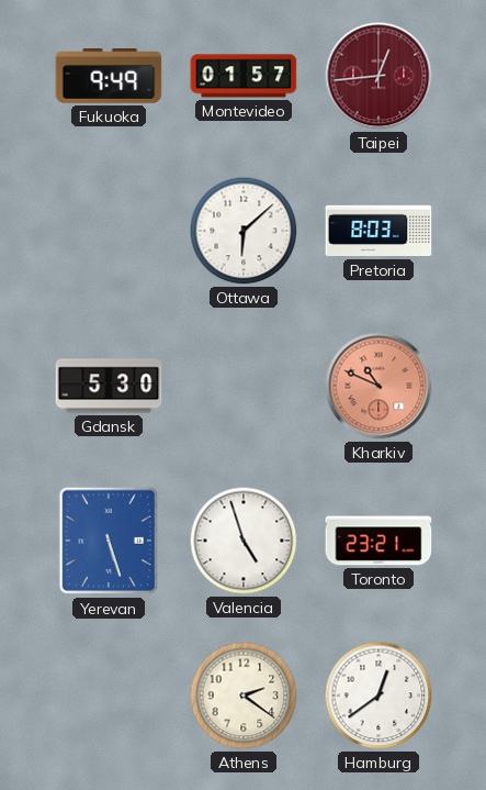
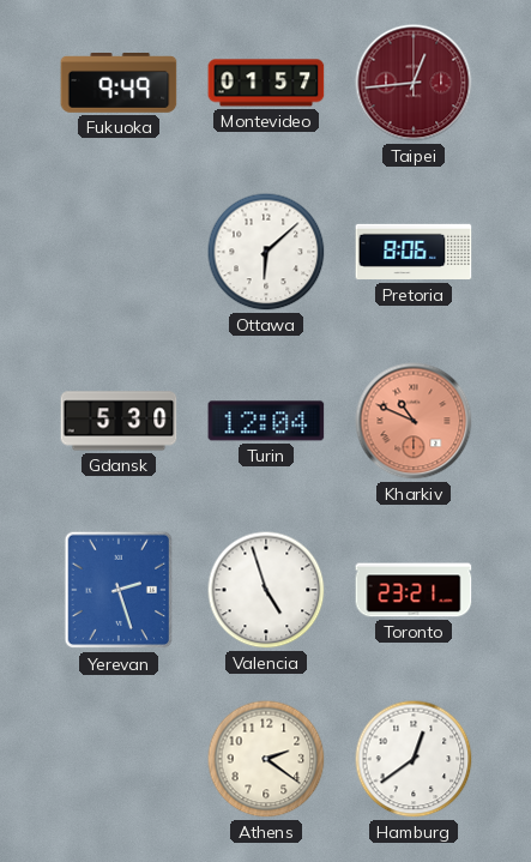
Pretoria: 8:03 -> 8:06 (414, 252)
Turin: none -> 12:04 (266, 421)
Yerevan: 5:27 -> 2:27 (117, 590)
